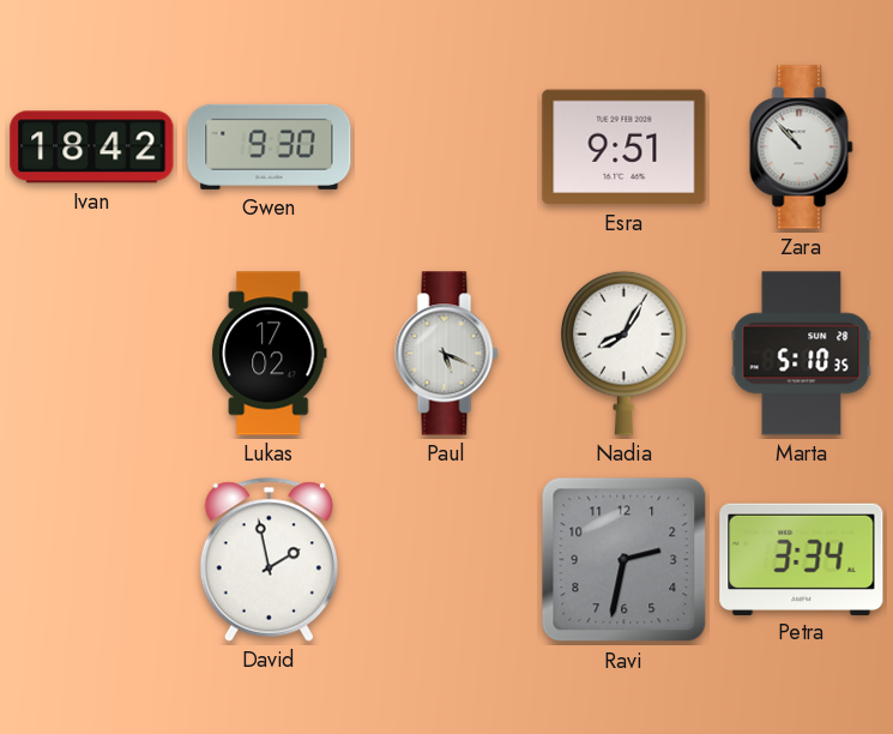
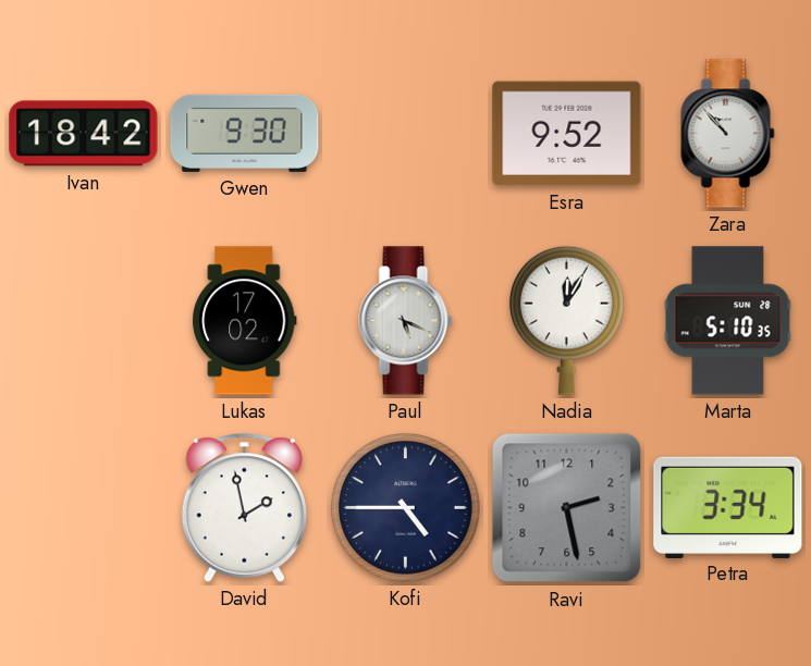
Esra: 9:51 -> 9:52 (567, 134)
Nadia: 8:05 -> 12:05 (567, 320)
Kofi: none -> 4:45 (406, 508)
Ravi: 2:32 -> 2:28 (567, 508)
